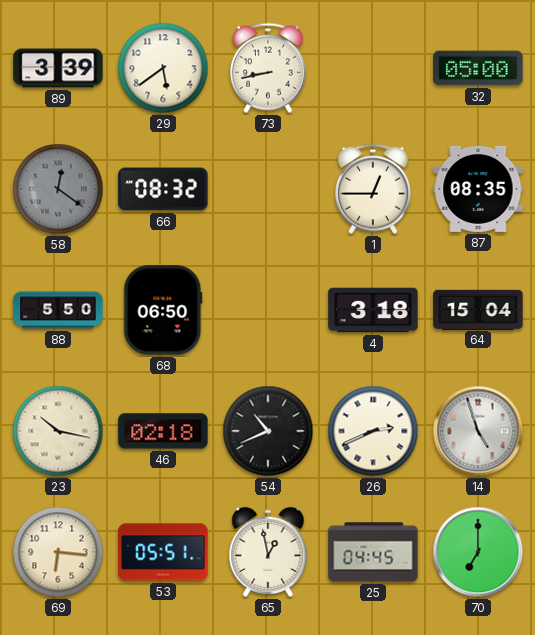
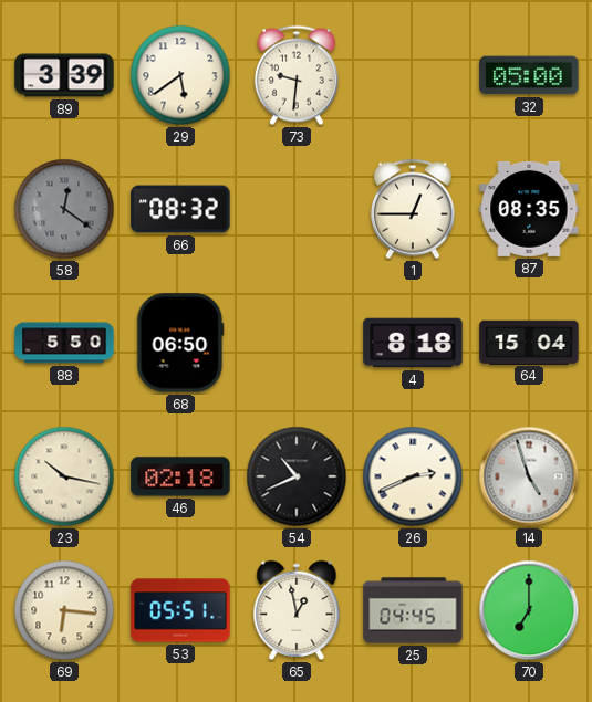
73: 8:43 -> 9:31 (297, 75)
4: 3:18 -> 8:18 (413, 343)
